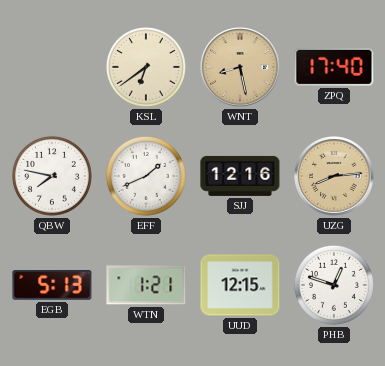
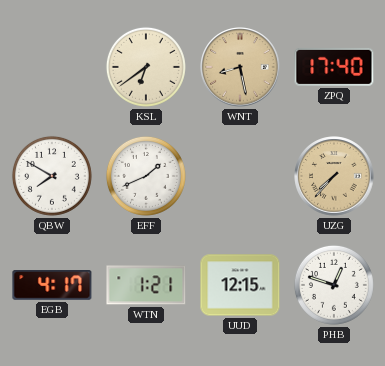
QBW: 7:47 -> 7:50 (52, 176)
SJJ: 12:16 -> none (240, 176)
UZG: 8:14 -> 7:37 (334, 176)
EGB: 5:13 -> 4:17 (52, 286)
